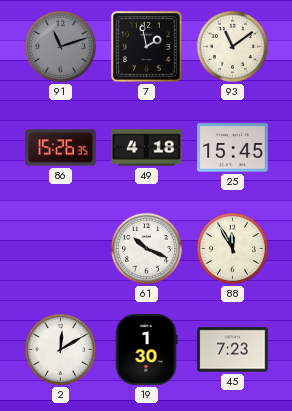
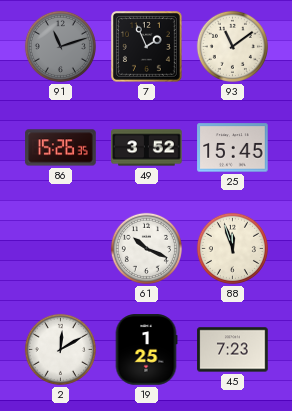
7: 1:58 -> 1:56 (147, 47)
49: 4:18 -> 3:52 (147, 148)
88: 11:55 -> 11:57 (232, 248)
19: 1:30 -> 1:25 (146, 350)
